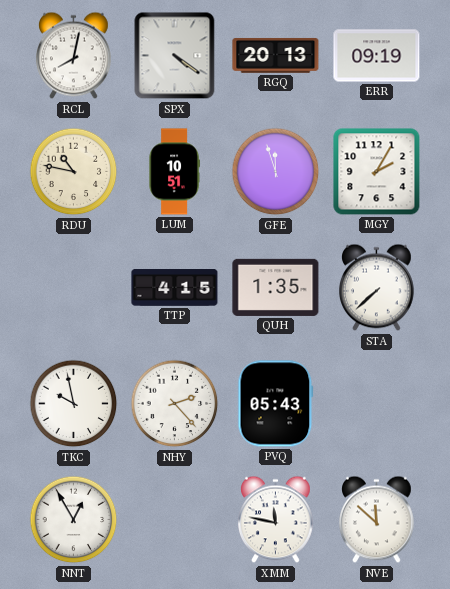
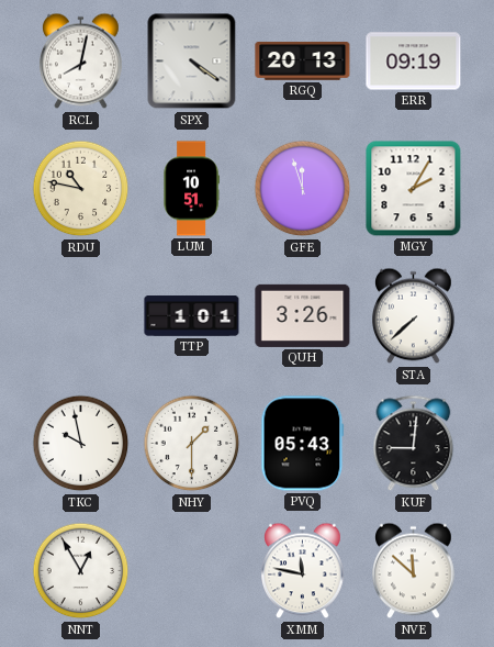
TTP: 4:15 -> 1:01 (192, 316)
QUH: 1:35 -> 3:26 (303, 315)
NHY: 2:23 -> 1:30 (192, 444)
KUF: none -> 9:01 (414, 444)
